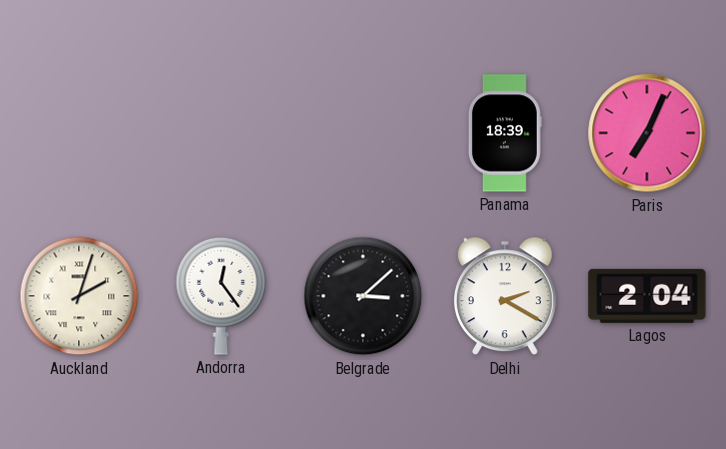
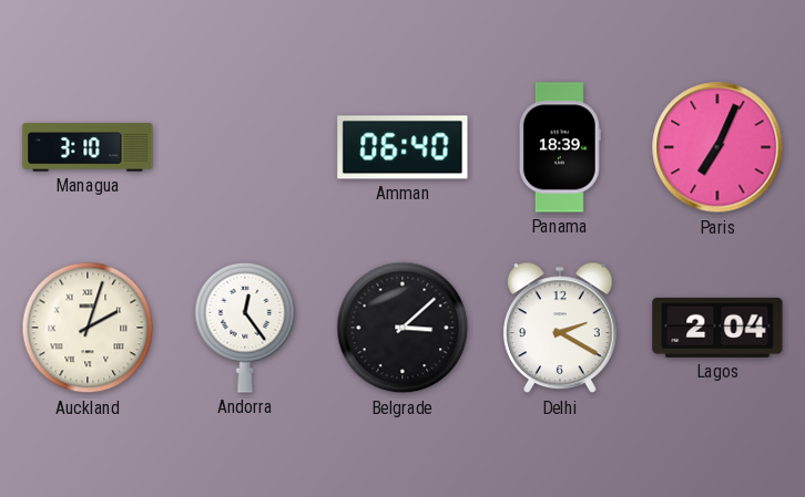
Managua: none -> 3:10 (88, 147)
Amman: none -> 06:40 (402, 147)
